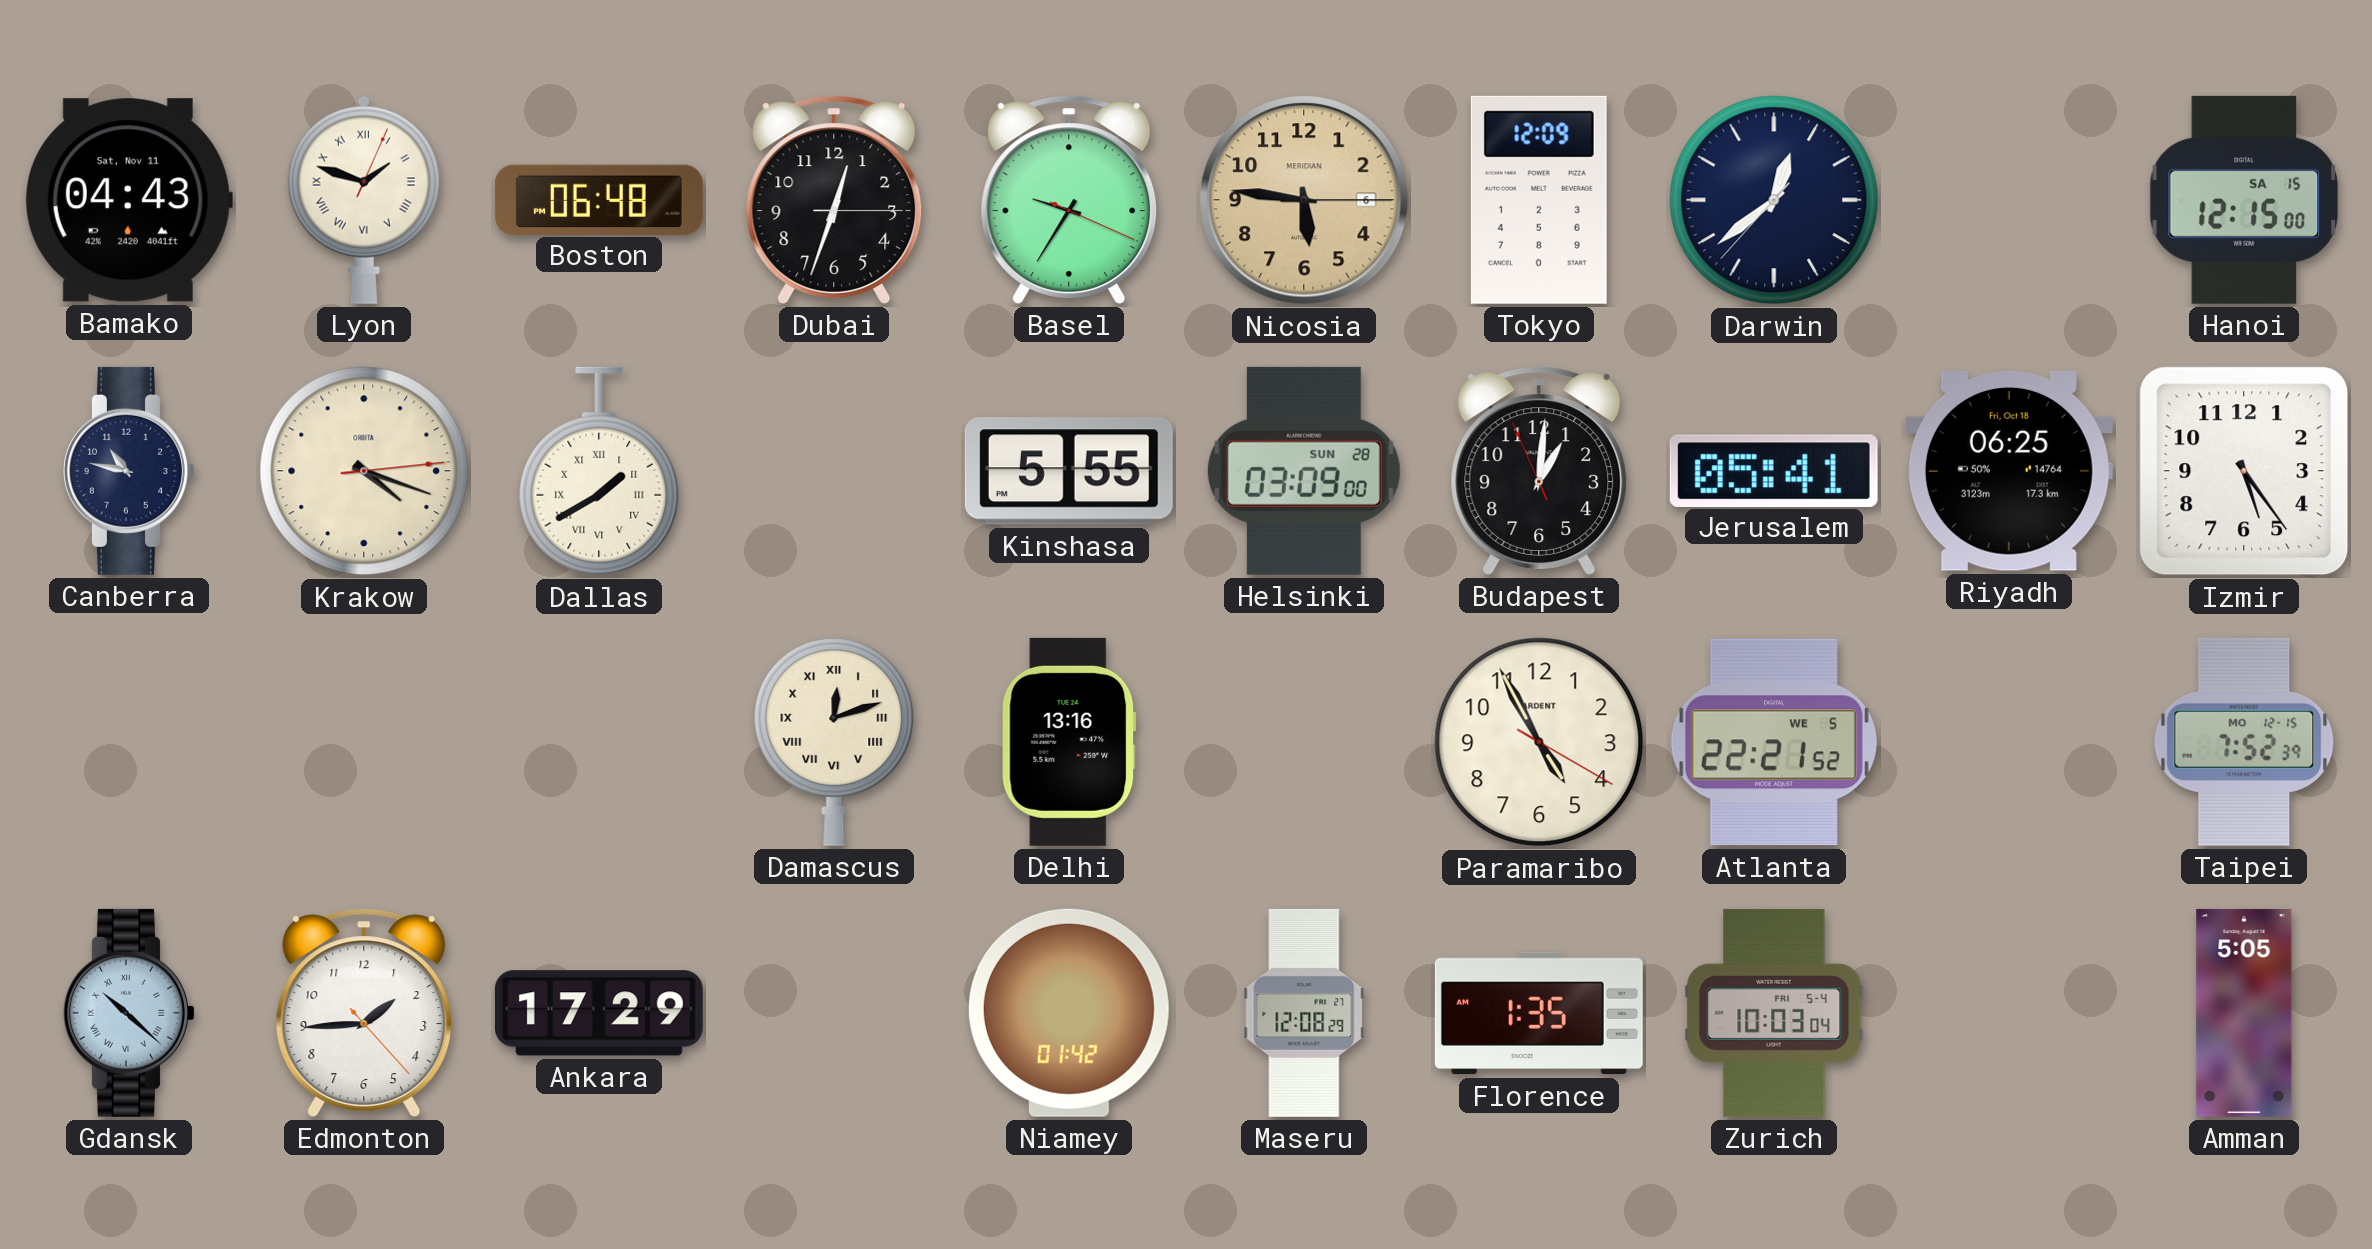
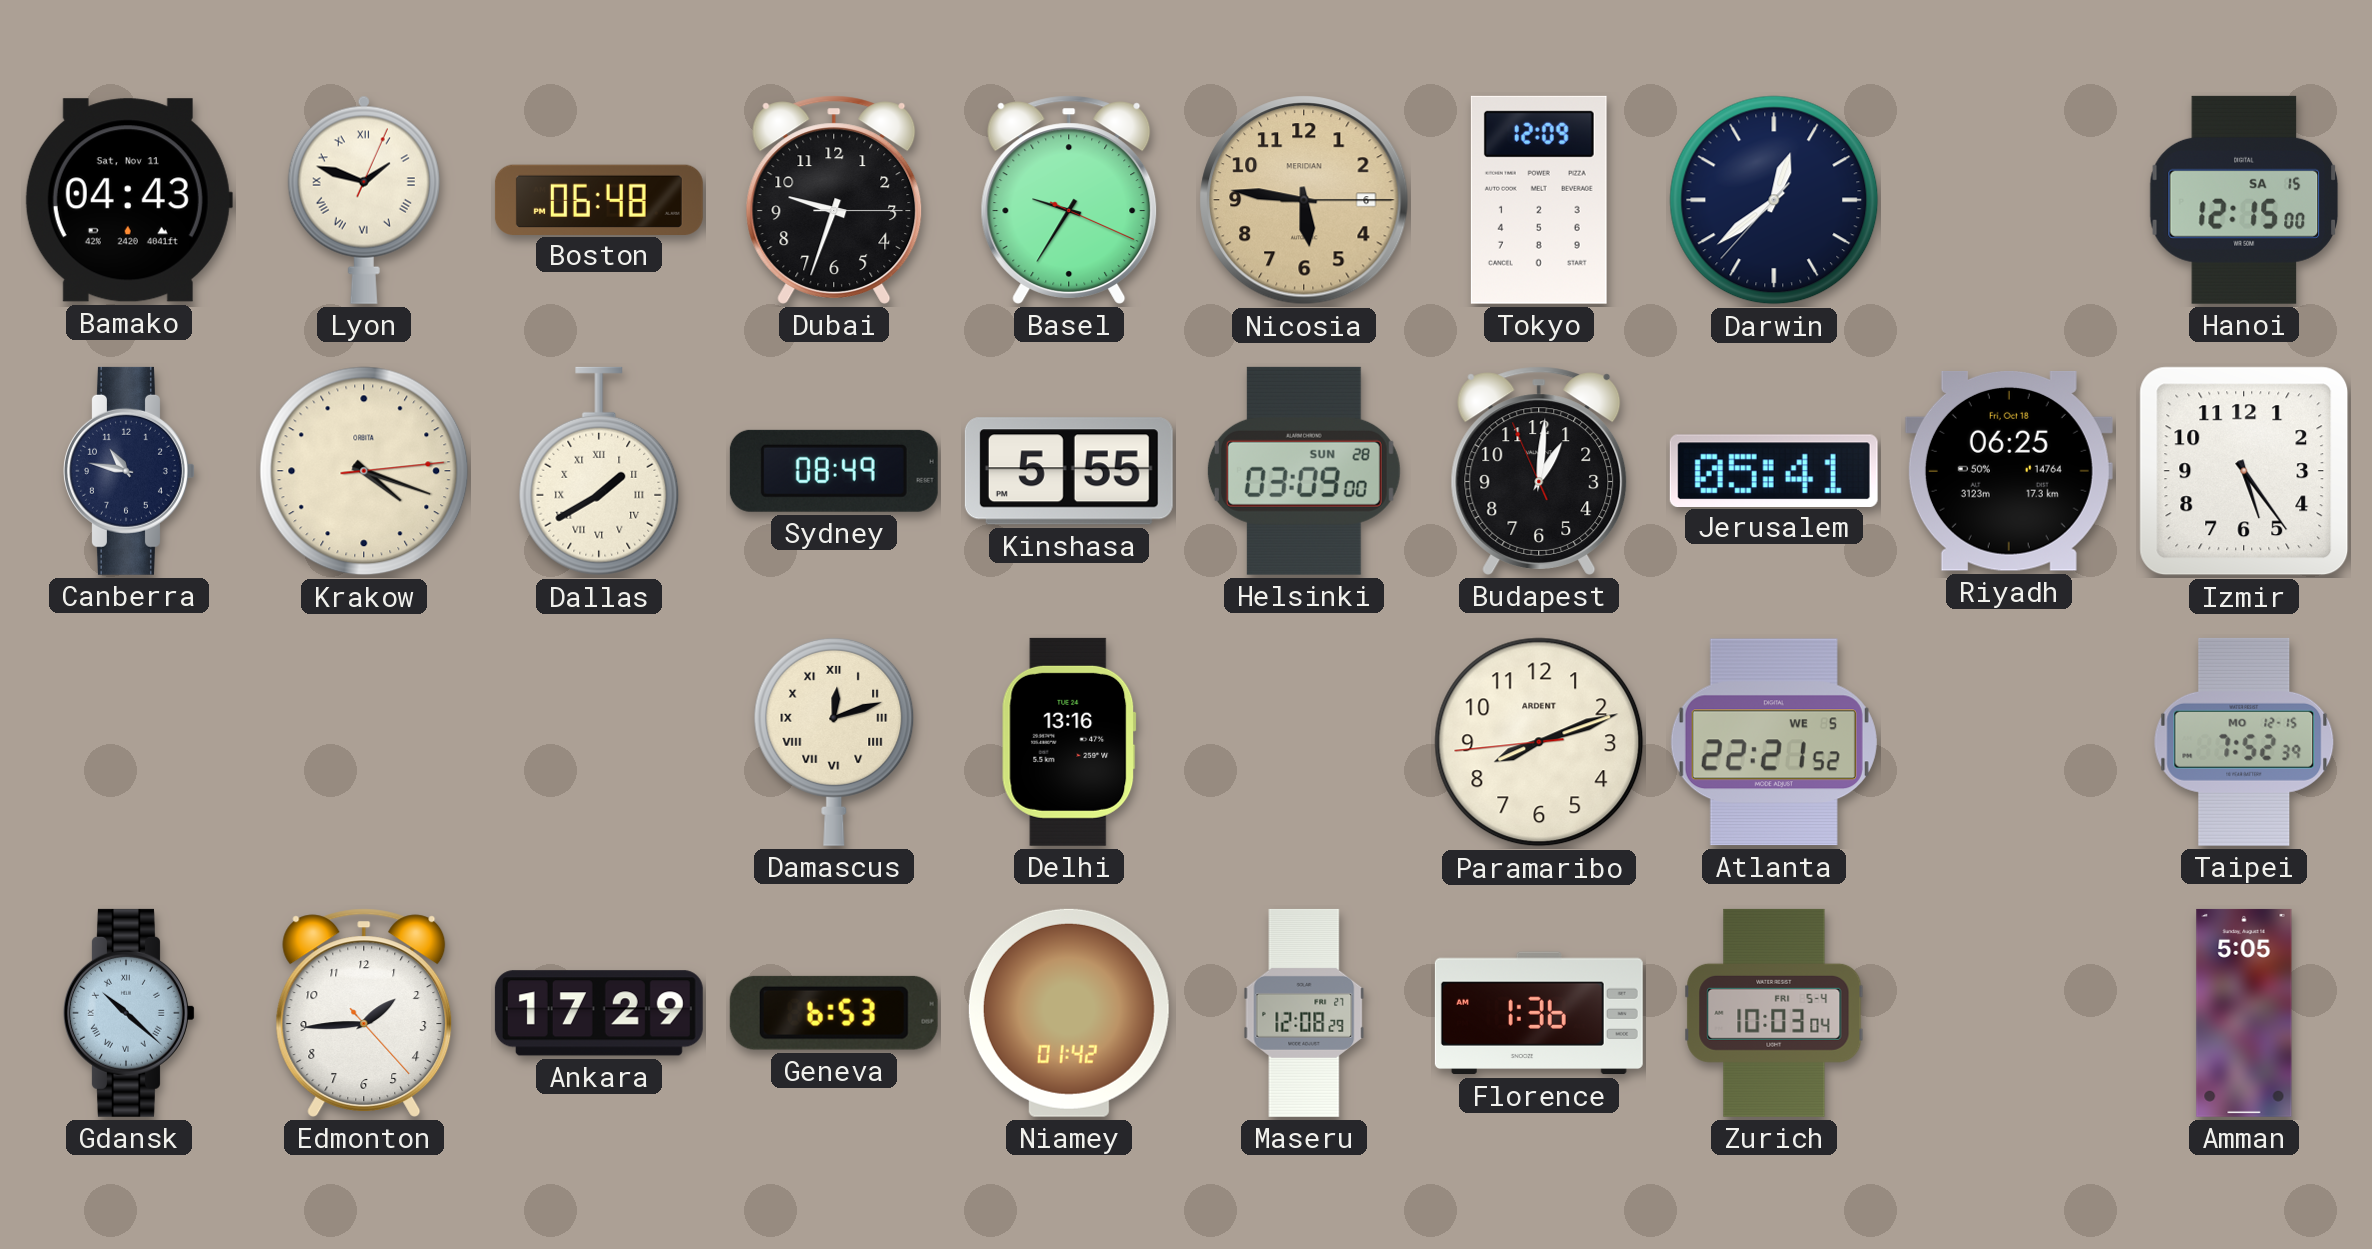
Dubai: 12:33 -> 9:33 (834, 200)
Sydney: none -> 08:49 (834, 471)
Paramaribo: 4:55 -> 8:11 (1539, 742)
Geneva: none -> 6:53 (834, 1013)
Florence: 1:35 -> 1:36 (1539, 1013)
